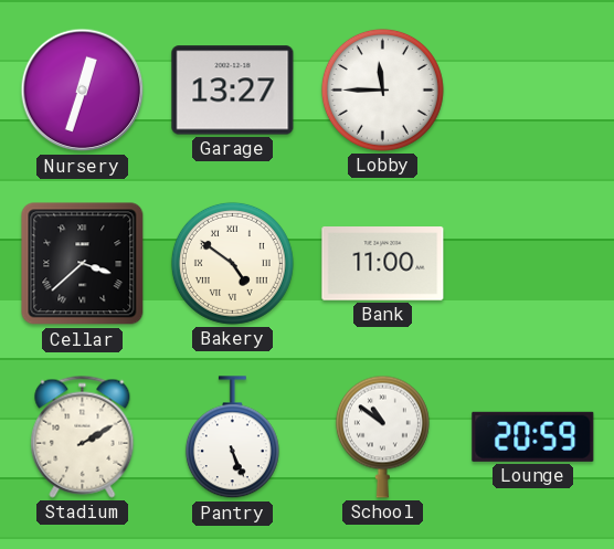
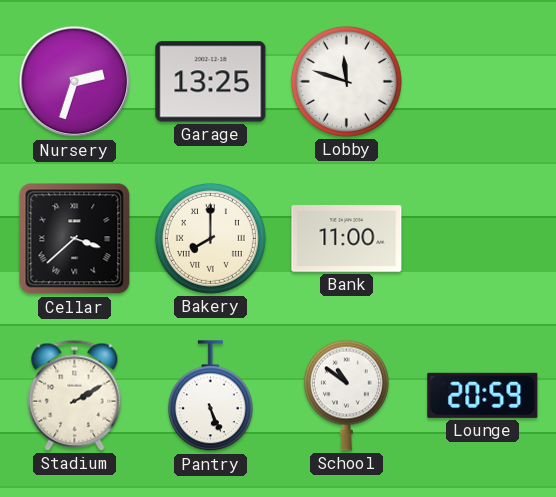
Nursery: 12:33 -> 2:33 (75, 82)
Garage: 13:27 -> 13:25 (211, 82)
Lobby: 11:45 -> 11:48 (346, 81)
Bakery: 4:51 -> 8:00 (210, 238)
